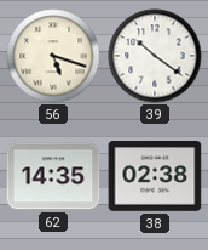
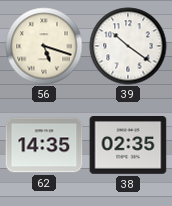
38: 02:38 -> 02:35 (128, 146)
